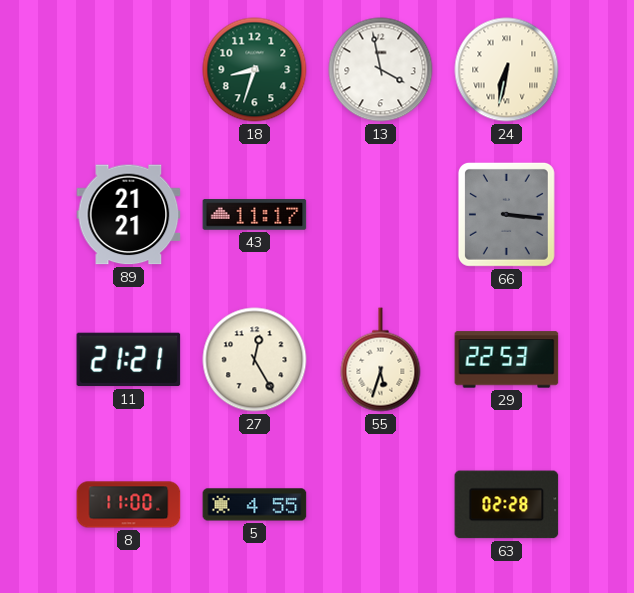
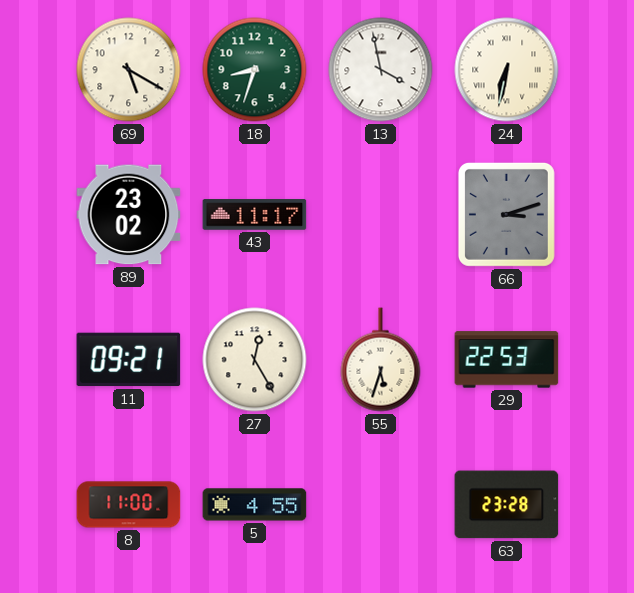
69: none -> 5:20 (129, 70)
89: 21:21 -> 23:02 (129, 215)
66: 3:16 -> 3:12 (506, 214)
11: 21:21 -> 09:21 (129, 360)
63: 02:28 -> 23:28 (507, 505)
